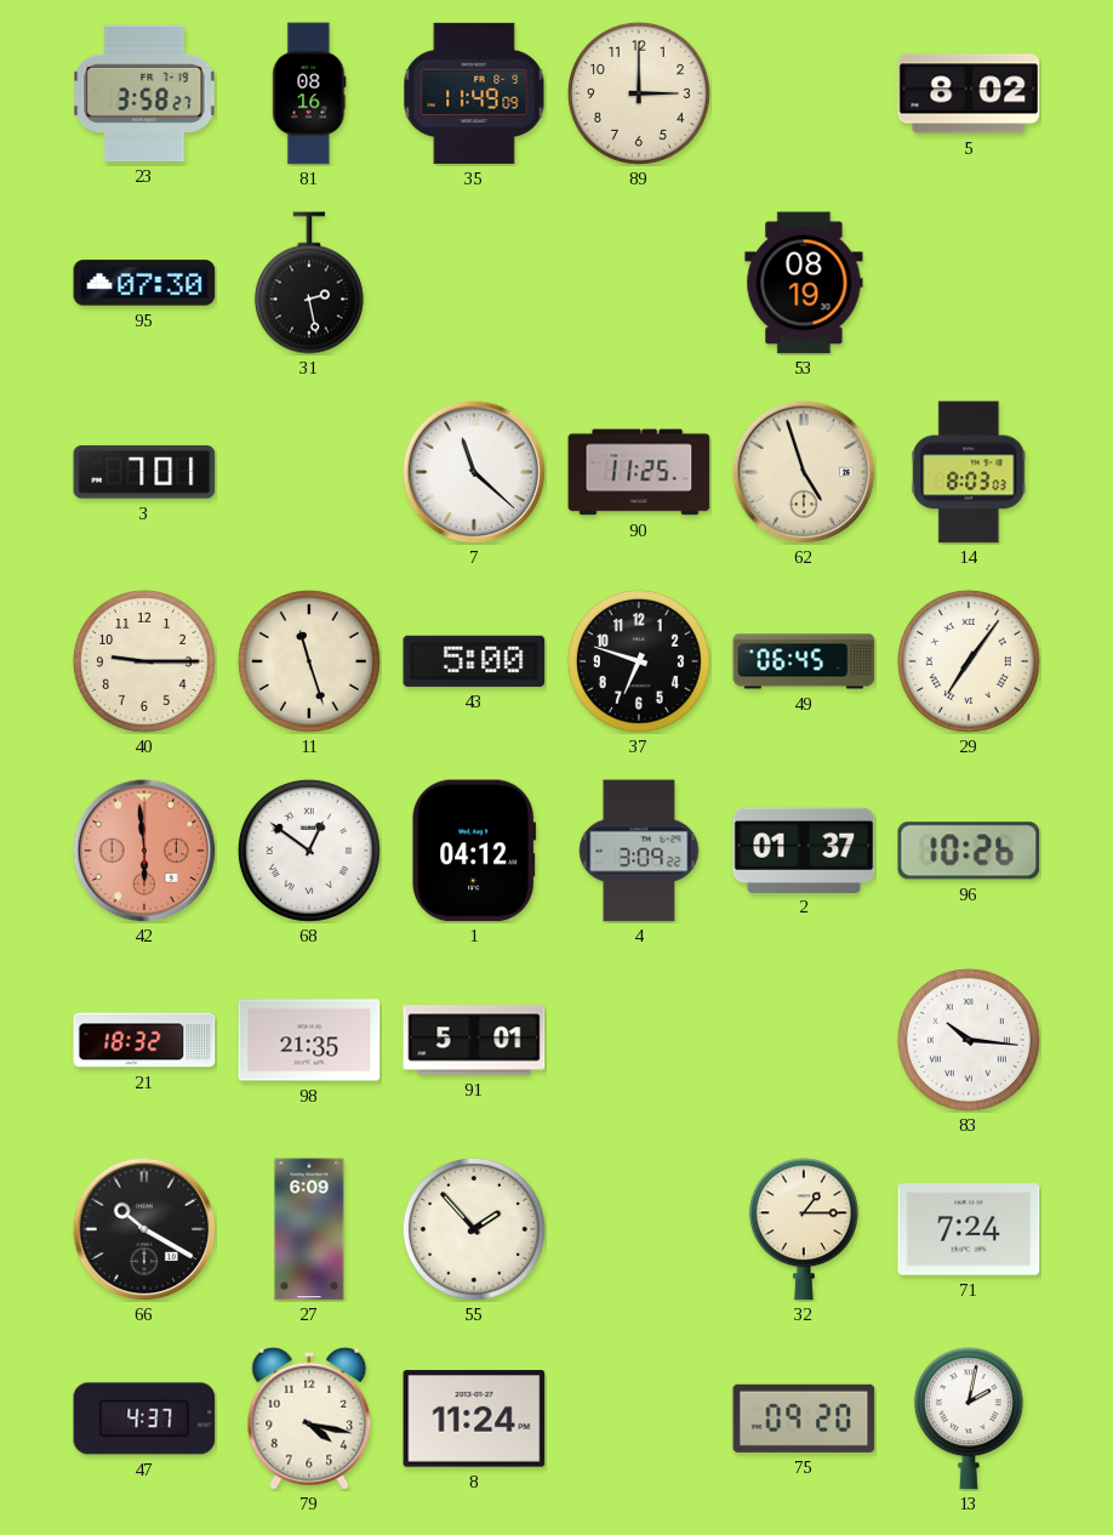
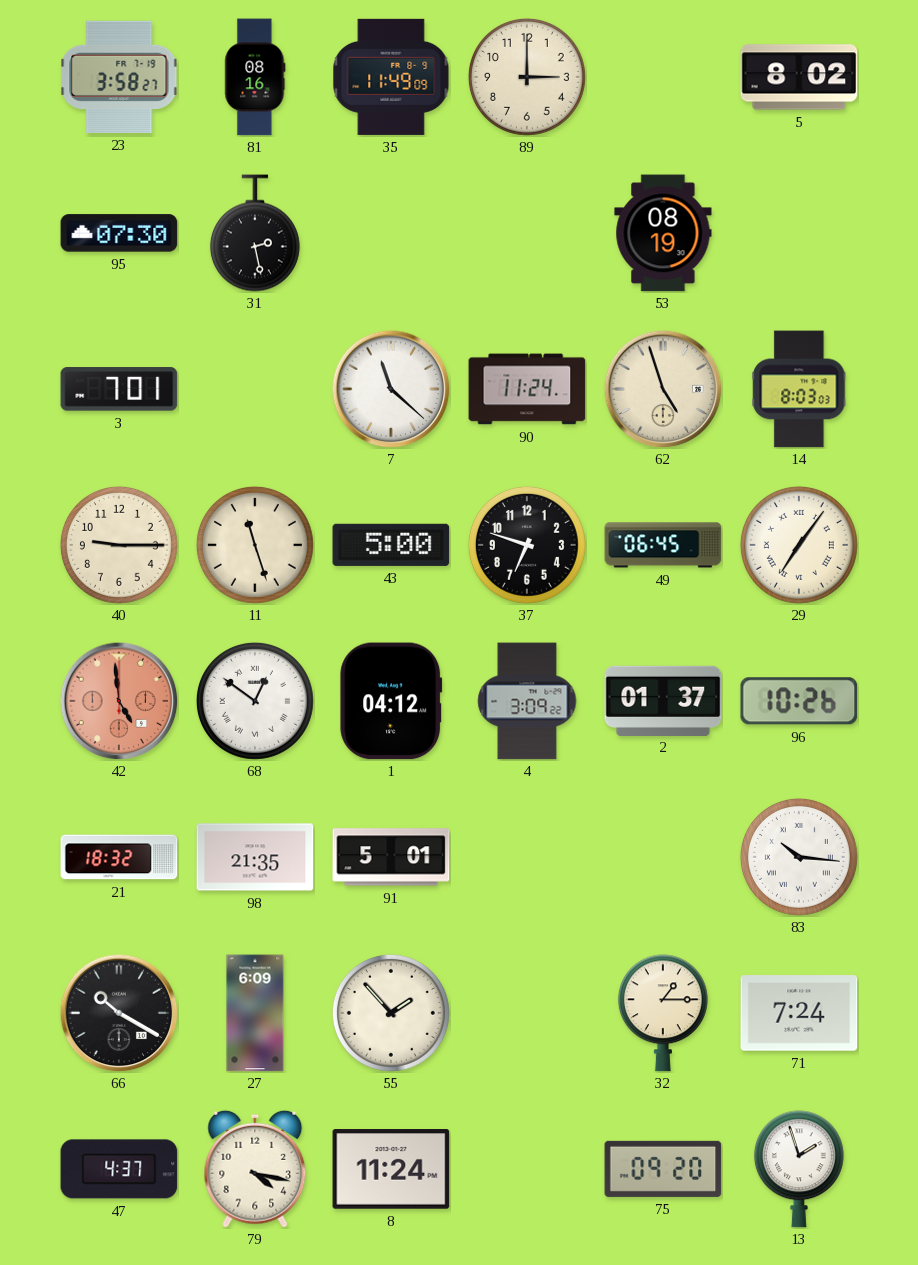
90: 11:25 -> 11:24 (527, 389)
42: 5:59 -> 4:59 (119, 701)
13: 2:02 -> 1:57 (799, 1169)
